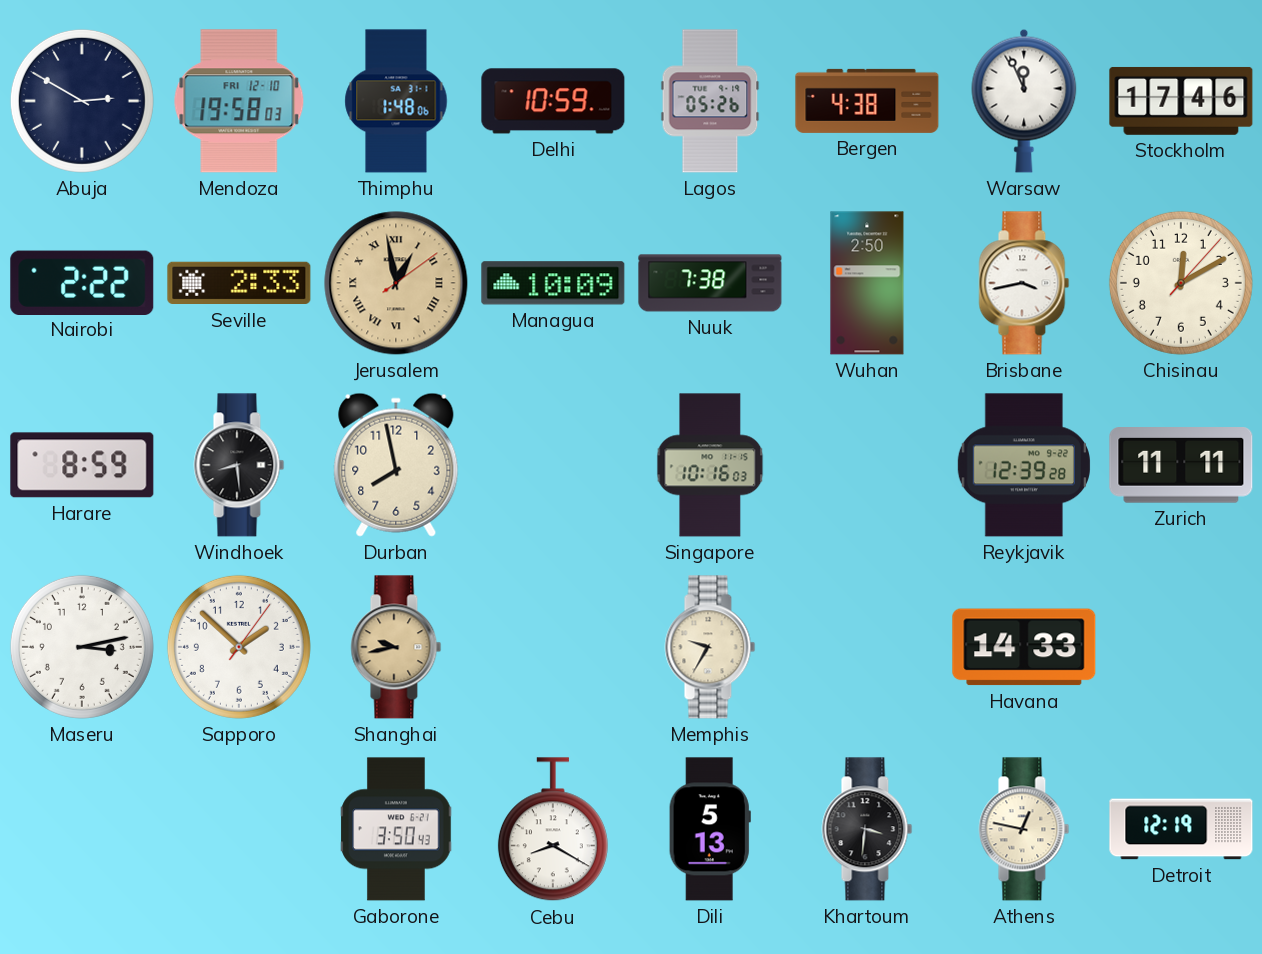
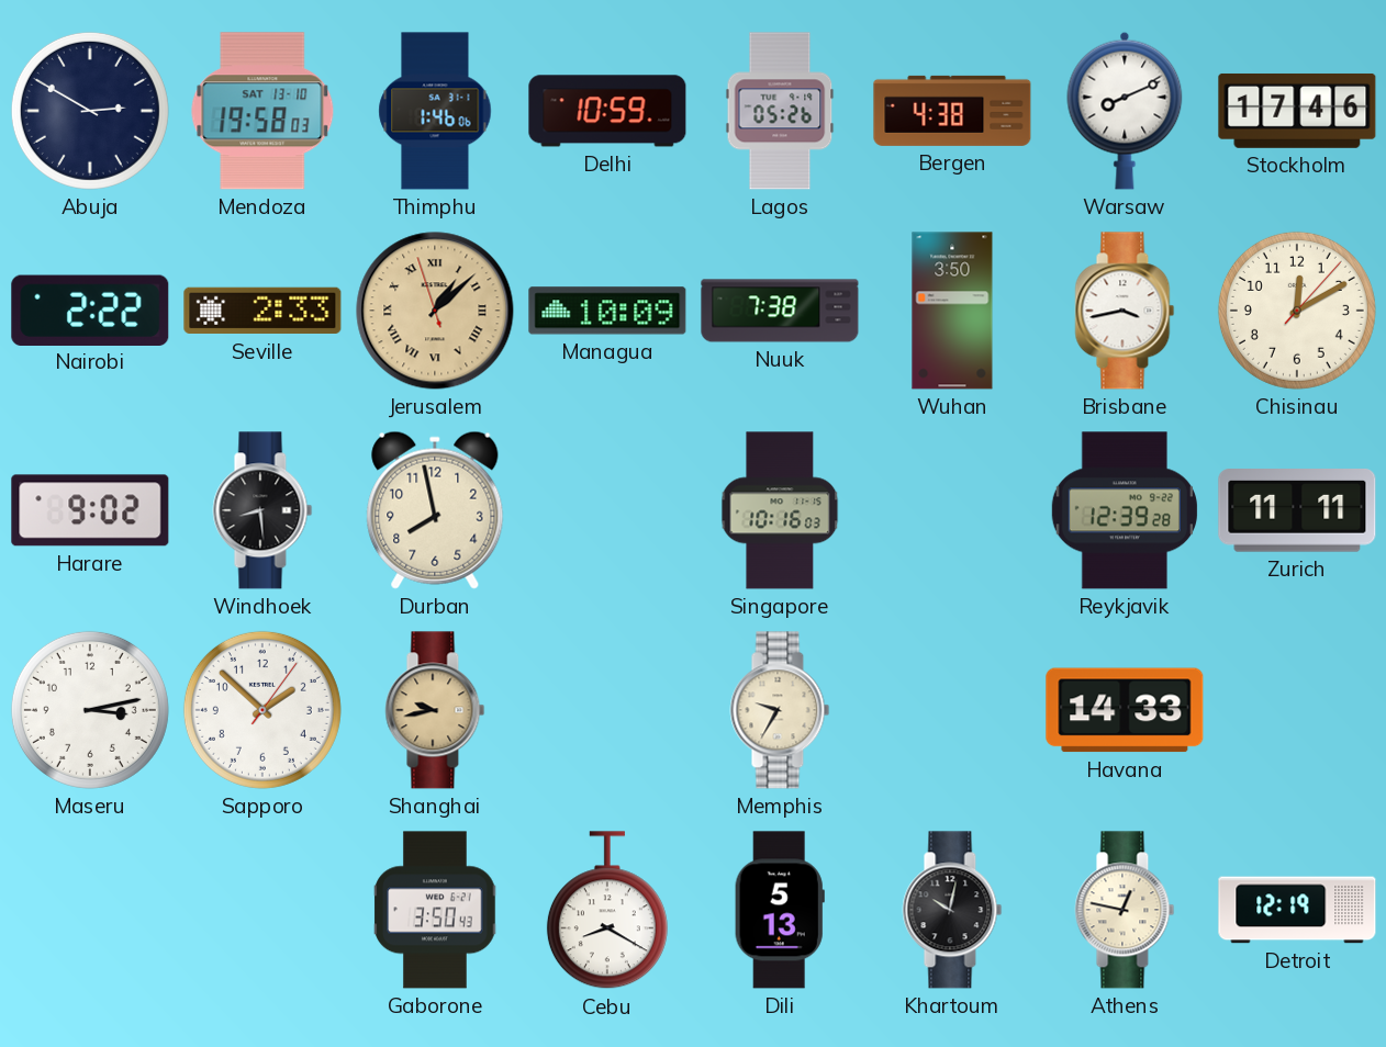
Mendoza date: FRI 12-10 -> SAT 13-10 (262, 111)
Thimphu: 1:48 -> 1:46 (435, 111)
Warsaw: 11:56 -> 8:11 (1125, 111)
Jerusalem: 12:58 -> 1:07 (435, 311)
Wuhan: 2:50 -> 3:50 (952, 311)
Harare: 8:59 -> 9:02 (90, 510)
Khartoum: 3:31 -> 10:02 (952, 910)
